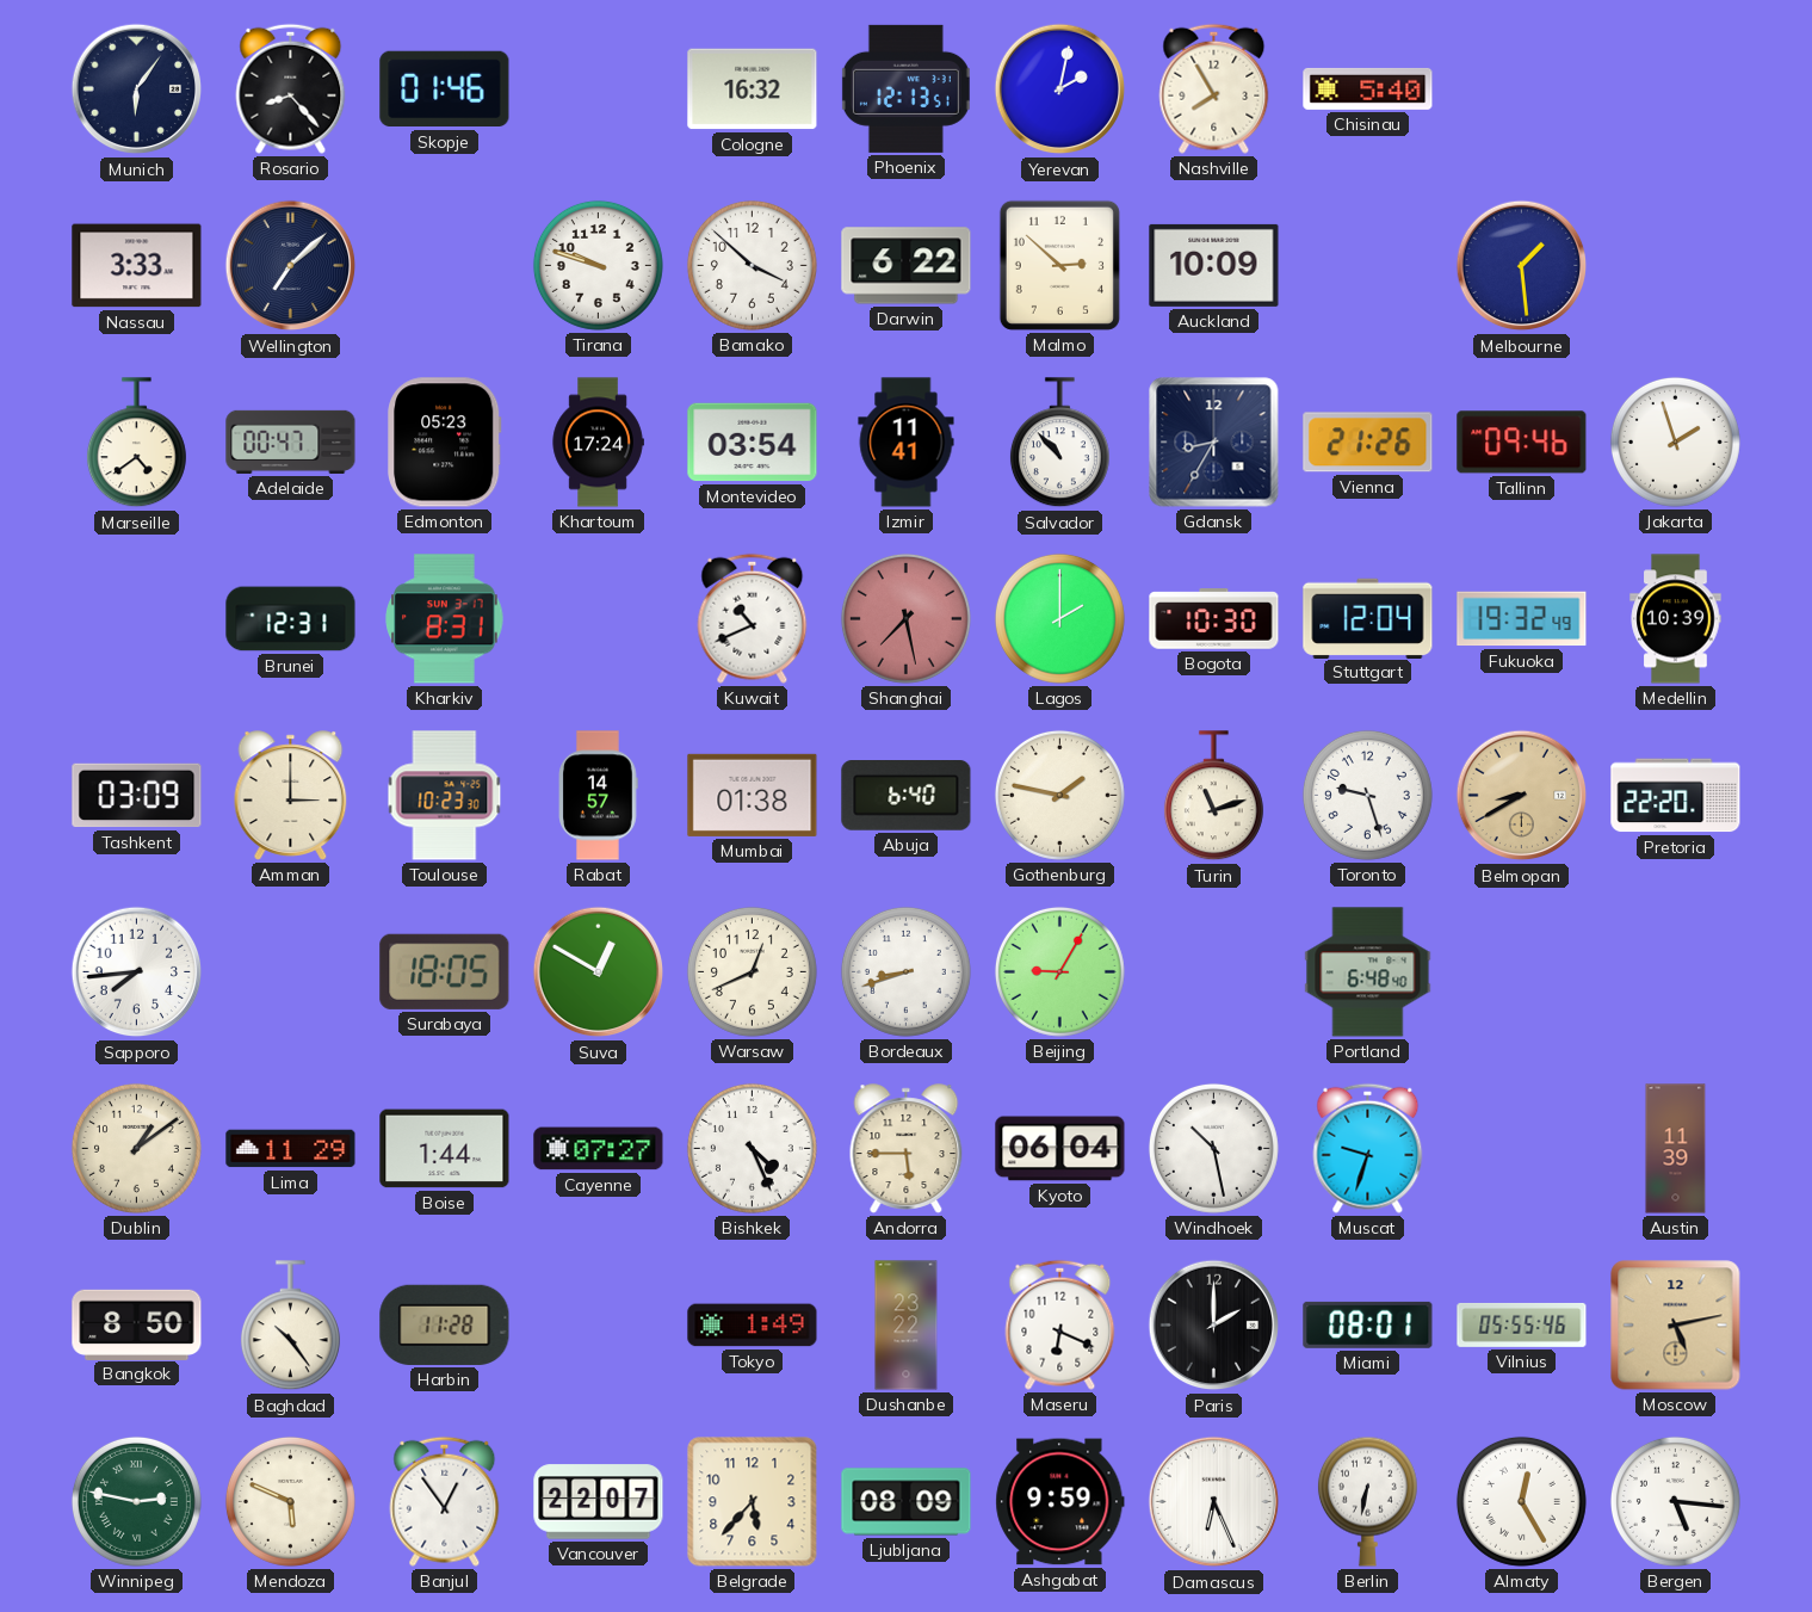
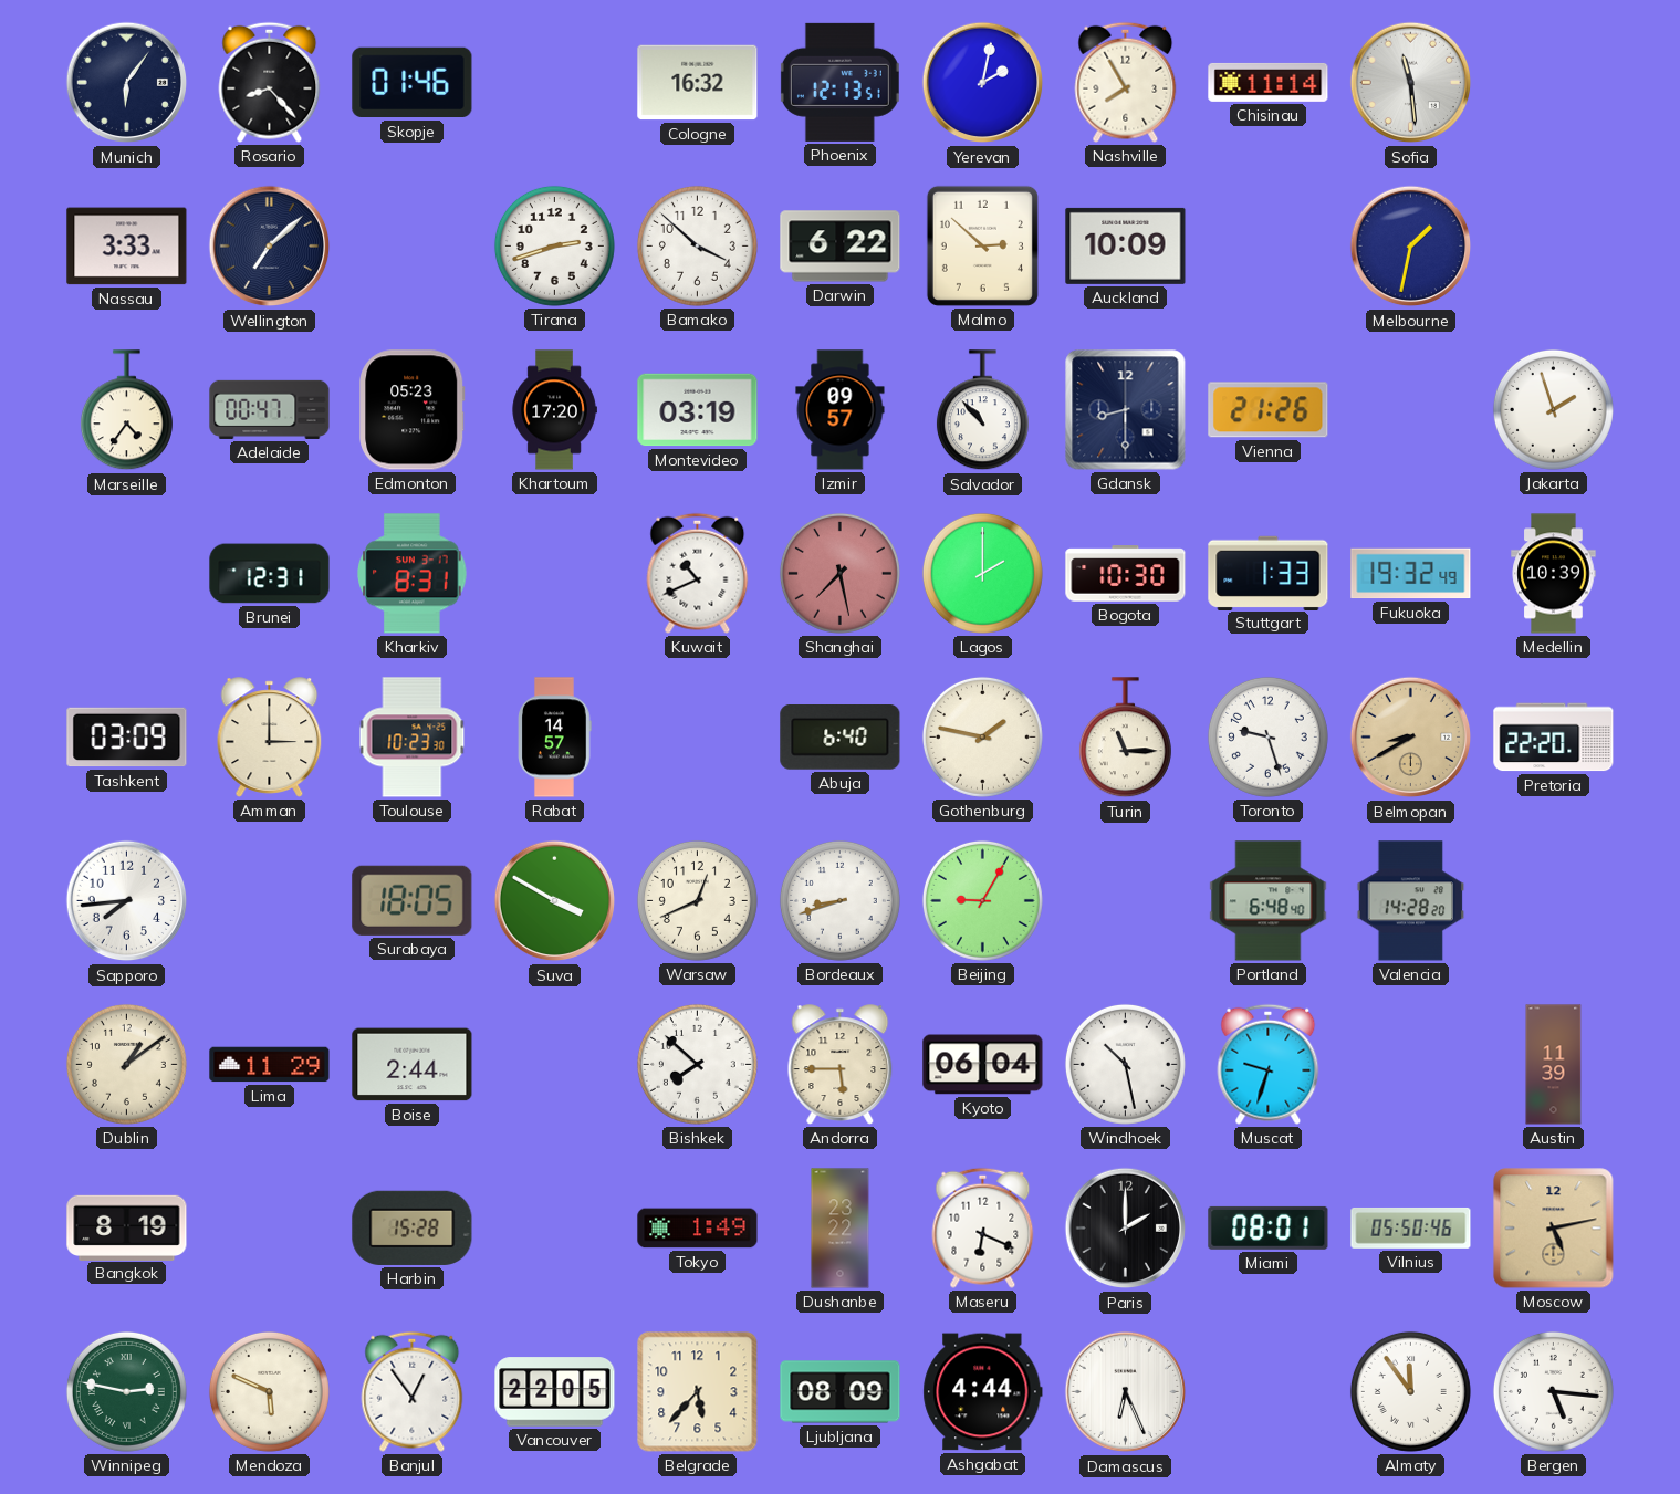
Chisinau: 5:40 -> 11:14 (1269, 82)
Sofia: none -> 11:29 (1411, 83)
Tirana: 9:48 -> 2:42 (554, 245)
Melbourne: 1:29 -> 1:32 (1411, 247)
Marseille: 4:39 -> 4:36 (126, 410)
Khartoum: 17:24 -> 17:20 (554, 410)
Montevideo: 03:54 -> 03:19 (698, 410)
Izmir: 11:41 -> 09:57 (841, 410)
Gdansk: 8:35 -> 8:30 (1126, 410)
Tallinn: 09:46 -> none (1522, 443)
Stuttgart: 12:04 -> 1:33 (1269, 573)
Mumbai: 01:38 -> none (753, 795)
Turin: 11:12 -> 11:15 (1125, 738)
Suva: 12:50 -> 3:50 (555, 901)
Valencia: none -> 14:28 (1411, 901)
Boise: 1:44 -> 2:44 (413, 1065)
Cayenne: 07:27 -> none (599, 1149)
Bishkek: 4:26 -> 7:52 (697, 1064)
Bangkok: 8:50 -> 8:19 (127, 1227)
Baghdad: 10:24 -> none (290, 1326)
Harbin: 11:28 -> 15:28 (413, 1227)
Vilnius: 05:55 -> 05:50 (1411, 1229)
Vancouver: 22:07 -> 22:05 (555, 1392)
Ashgabat: 9:59 -> 4:44 (983, 1392)
Berlin: 6:32 -> none (1367, 1501)
Almaty: 12:25 -> 11:54 (1410, 1391)
